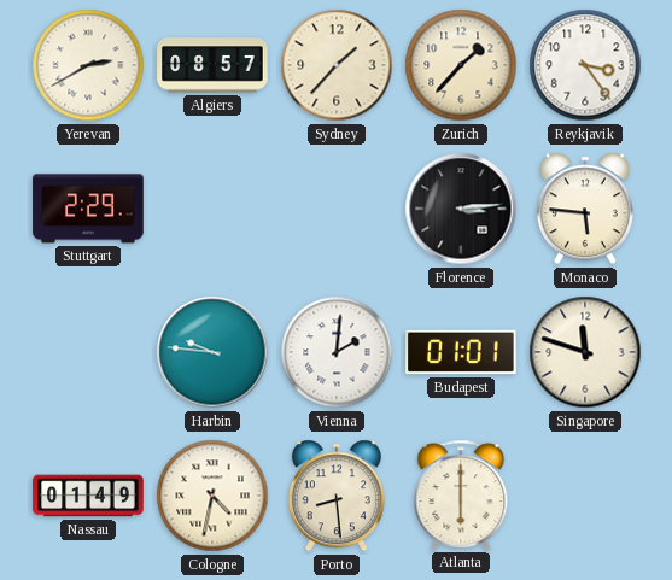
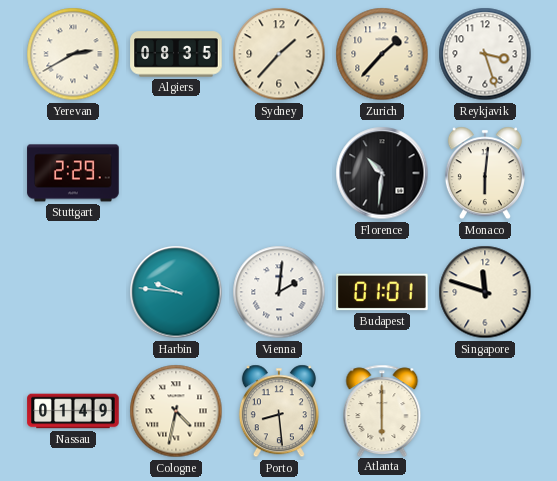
Algiers: 08:57 -> 08:35 (176, 54)
Reykjavik: 3:24 -> 3:27 (485, 54)
Florence: 3:14 -> 10:31 (382, 173)
Monaco: 5:46 -> 6:01 (485, 173)
